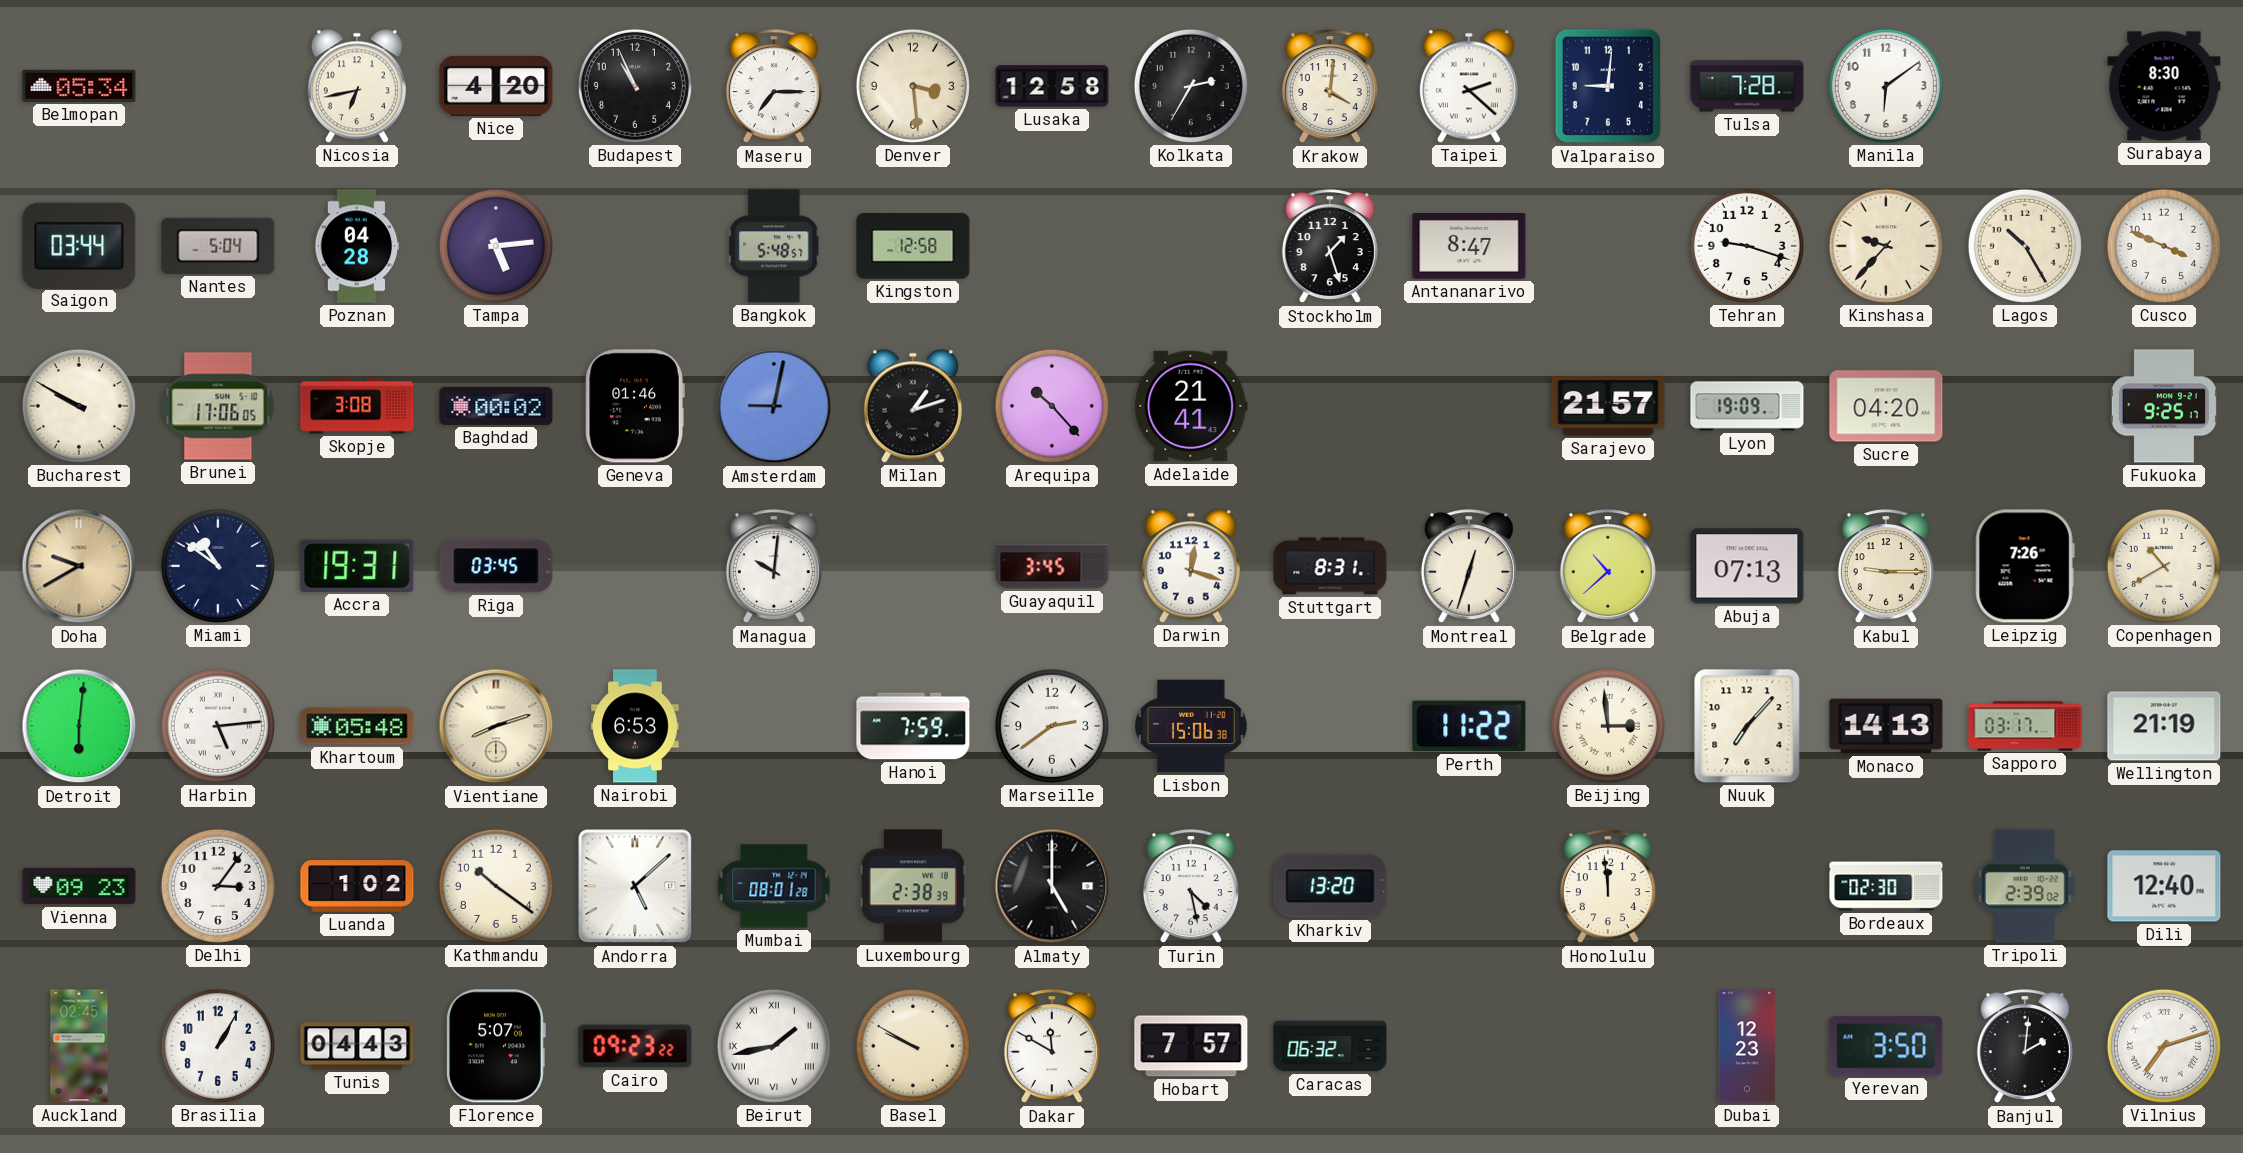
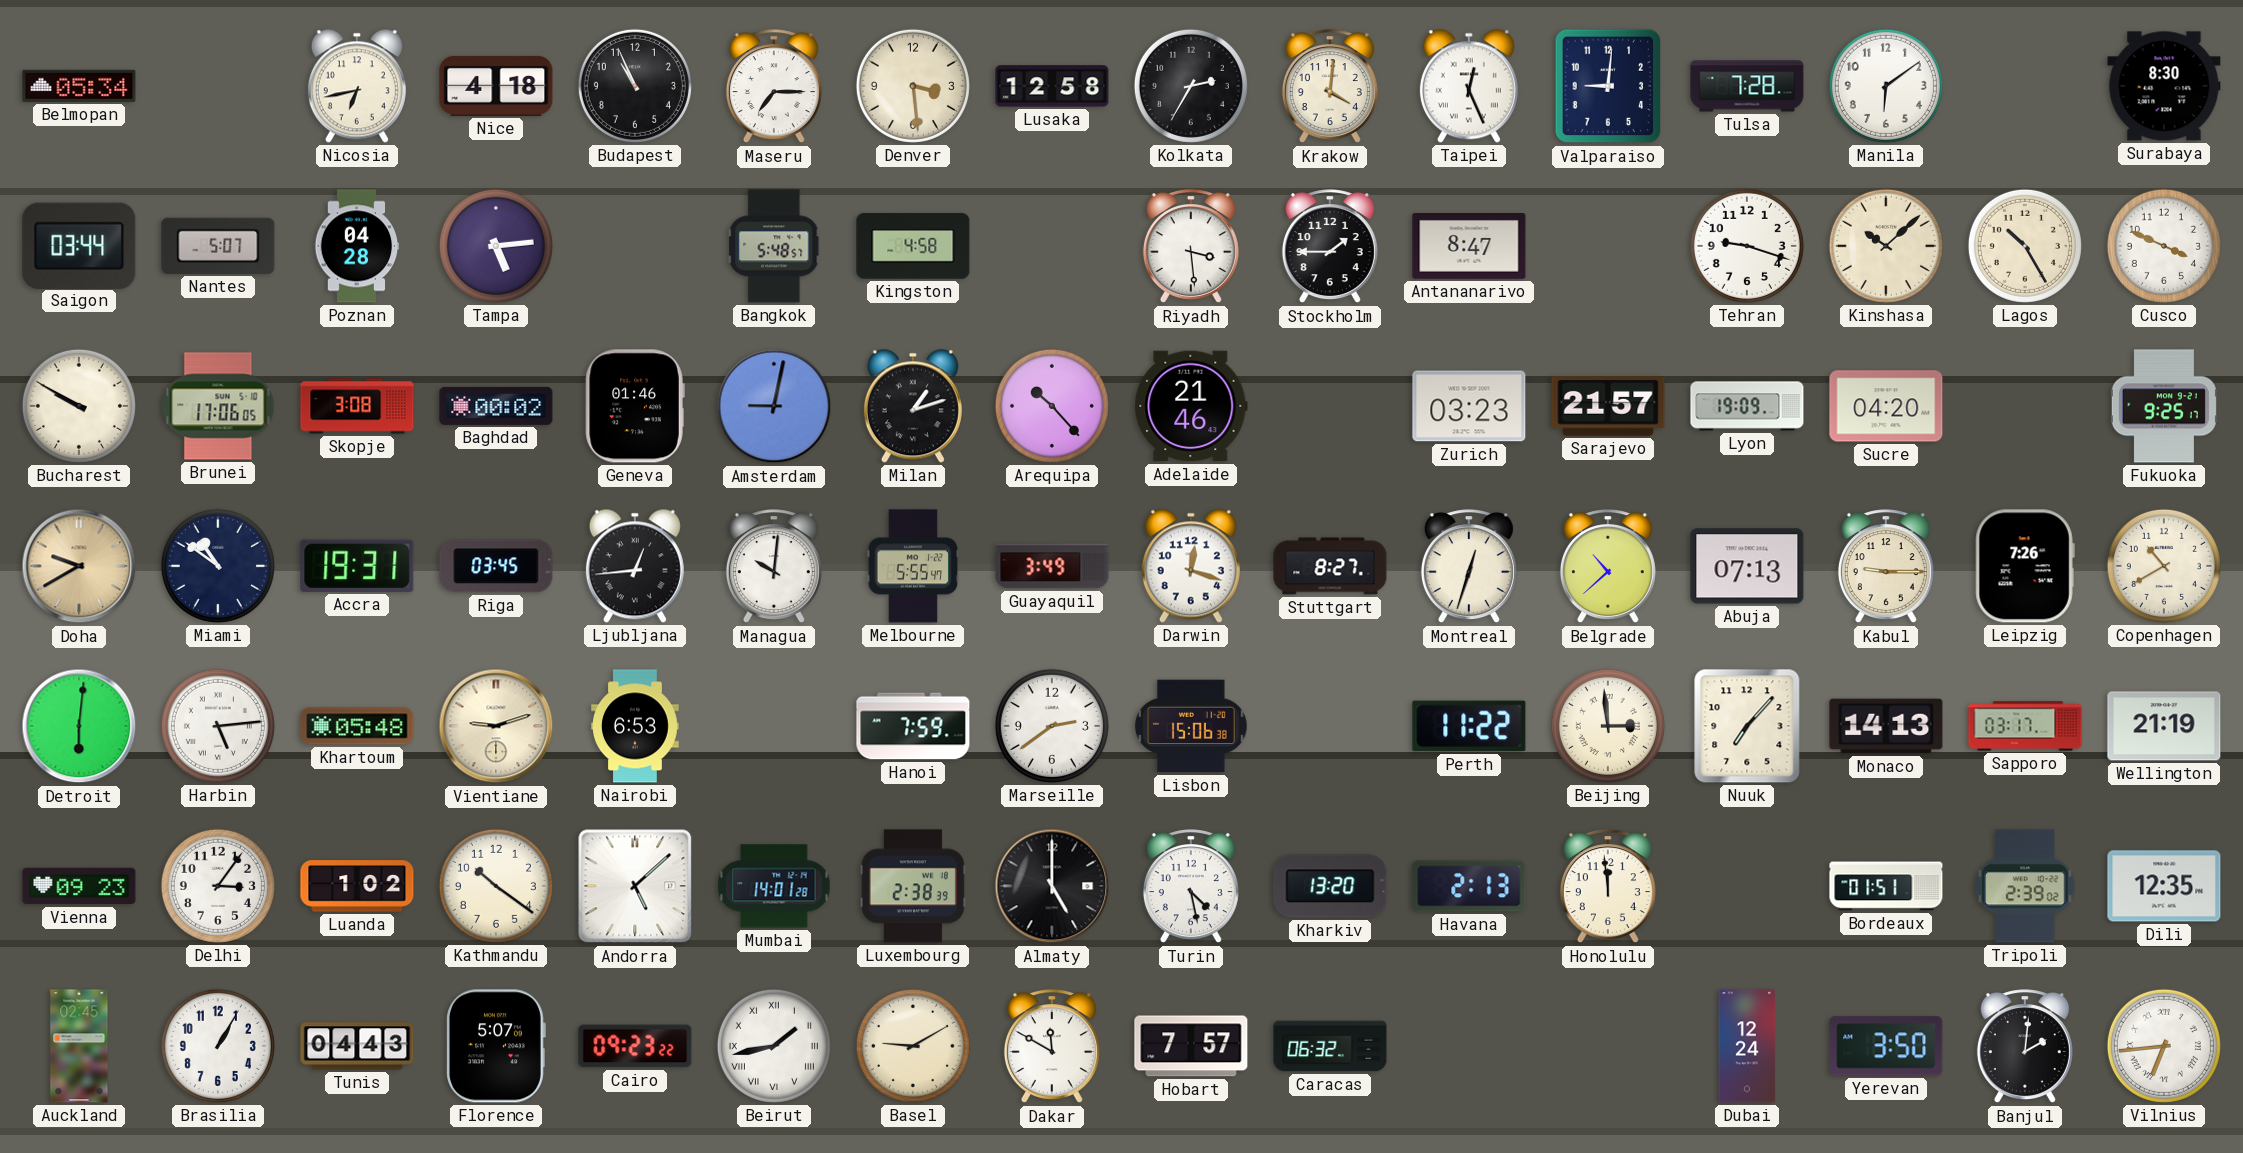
Nice: 4:20 -> 4:18 (496, 86)
Taipei: 2:22 -> 12:26 (1469, 86)
Nantes: 5:04 -> 5:07 (218, 246)
Kingston: 12:58 -> 4:58 (913, 246)
Riyadh: none -> 3:29 (1191, 247)
Stockholm: 1:27 -> 1:45 (1330, 247)
Kinshasa: 9:37 -> 10:08 (1886, 246)
Adelaide: 21:41 -> 21:46 (1191, 406)
Zurich: none -> 03:23 (1469, 406)
Ljubljana: none -> 12:44 (635, 566)
Melbourne: none -> 5:55 (912, 566)
Guayaquil: 3:45 -> 3:49 (1052, 566)
Stuttgart: 8:31 -> 8:27 (1330, 566)
Vientiane: 8:12 -> 9:12 (496, 726)
Mumbai: 08:01 -> 14:01 (774, 886)
Havana: none -> 2:13 (1469, 886)
Bordeaux: 02:30 -> 01:51 (1886, 886)
Dili: 12:40 -> 12:35 (2164, 886)
Basel: 9:50 -> 9:10 (913, 1046)
Dubai: 12:23 -> 12:24 (1747, 1046)
Vilnius: 7:12 -> 6:44 (2164, 1046)
